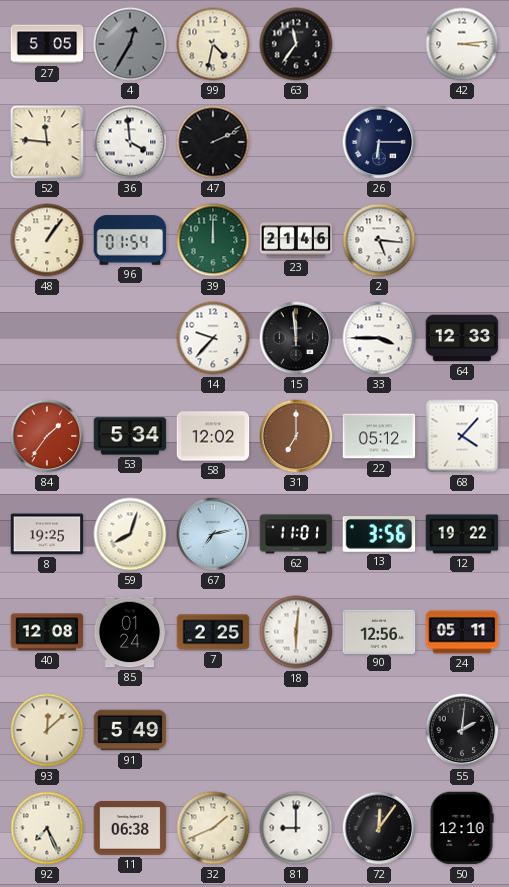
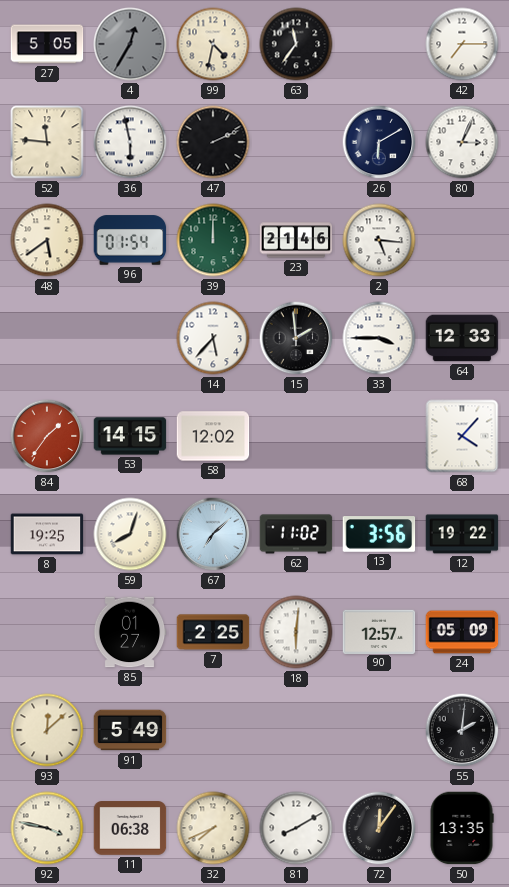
42: 3:14 -> 7:15 (462, 44)
36: 3:59 -> 5:58 (130, 142)
26: 6:15 -> 6:10 (379, 142)
80: none -> 3:04 (462, 142)
48: 1:06 -> 5:39 (47, 240)
14: 9:37 -> 5:37 (213, 338)
15: 11:59 -> 1:59 (296, 338)
53: 5:34 -> 14:15 (130, 436)
31: 7:00 -> none (296, 436)
22: 05:12 -> none (379, 436)
67: 7:13 -> 7:08 (213, 534)
62: 11:01 -> 11:02 (296, 534)
40: 12:08 -> none (47, 632)
85: 01:24 -> 01:27 (130, 632)
90: 12:56 -> 12:57 (379, 631)
24: 05:11 -> 05:09 (462, 632)
92: 7:26 -> 3:47 (47, 828)
32: 1:41 -> 7:41 (213, 828)
81: 9:00 -> 8:10 (296, 828)
50: 12:10 -> 13:35 (462, 828)
